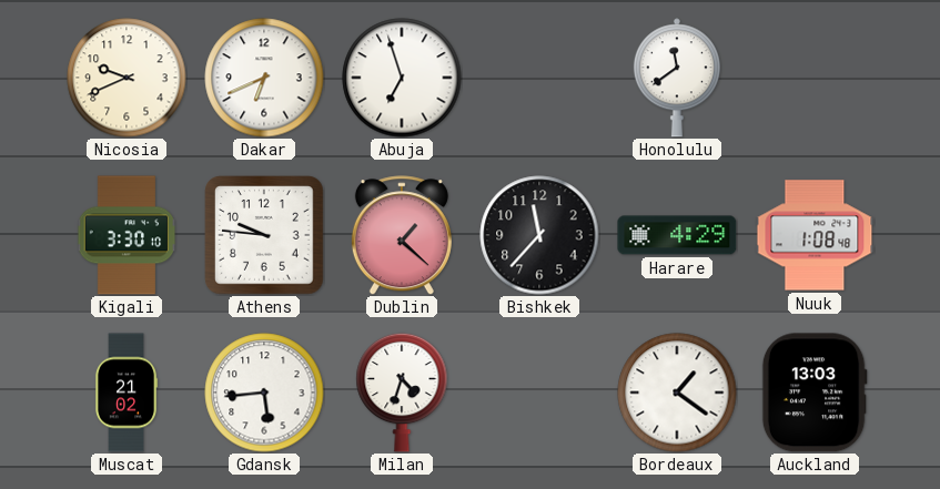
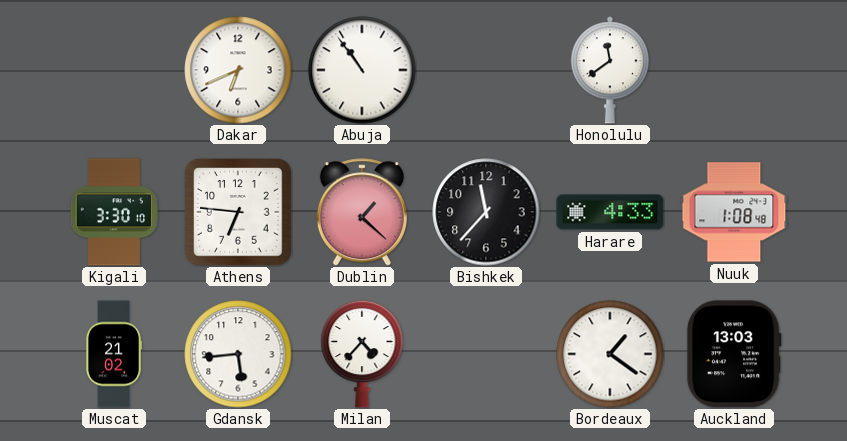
Nicosia: 9:41 -> none (127, 78)
Abuja: 6:57 -> 10:54 (362, 70)
Athens: 9:46 -> 6:46 (238, 212)
Harare: 4:29 -> 4:33 (610, 212)
Milan: 4:33 -> 4:37 (362, 354)
